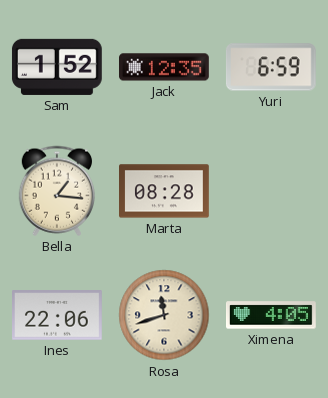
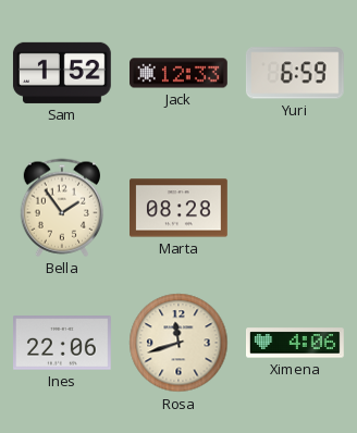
Jack: 12:35 -> 12:33 (180, 73)
Bella: 1:16 -> 1:54 (62, 208)
Ximena: 4:05 -> 4:06 (296, 343)
